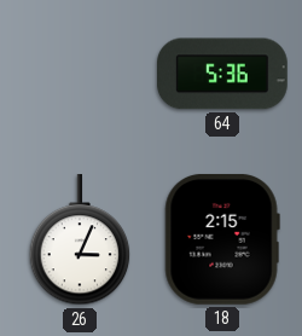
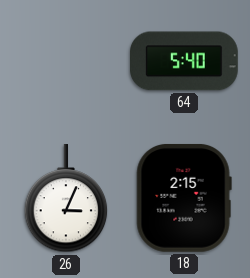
64: 5:36 -> 5:40 (185, 61)
